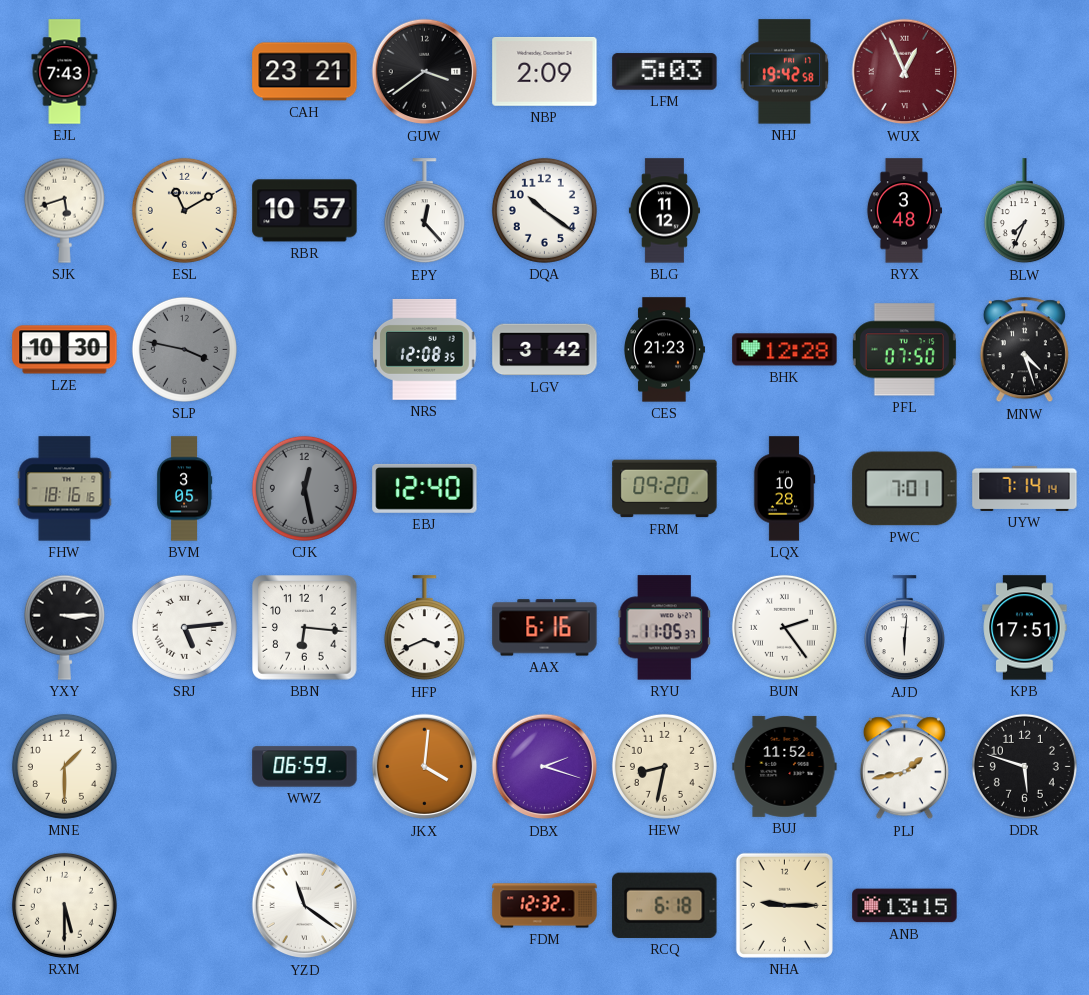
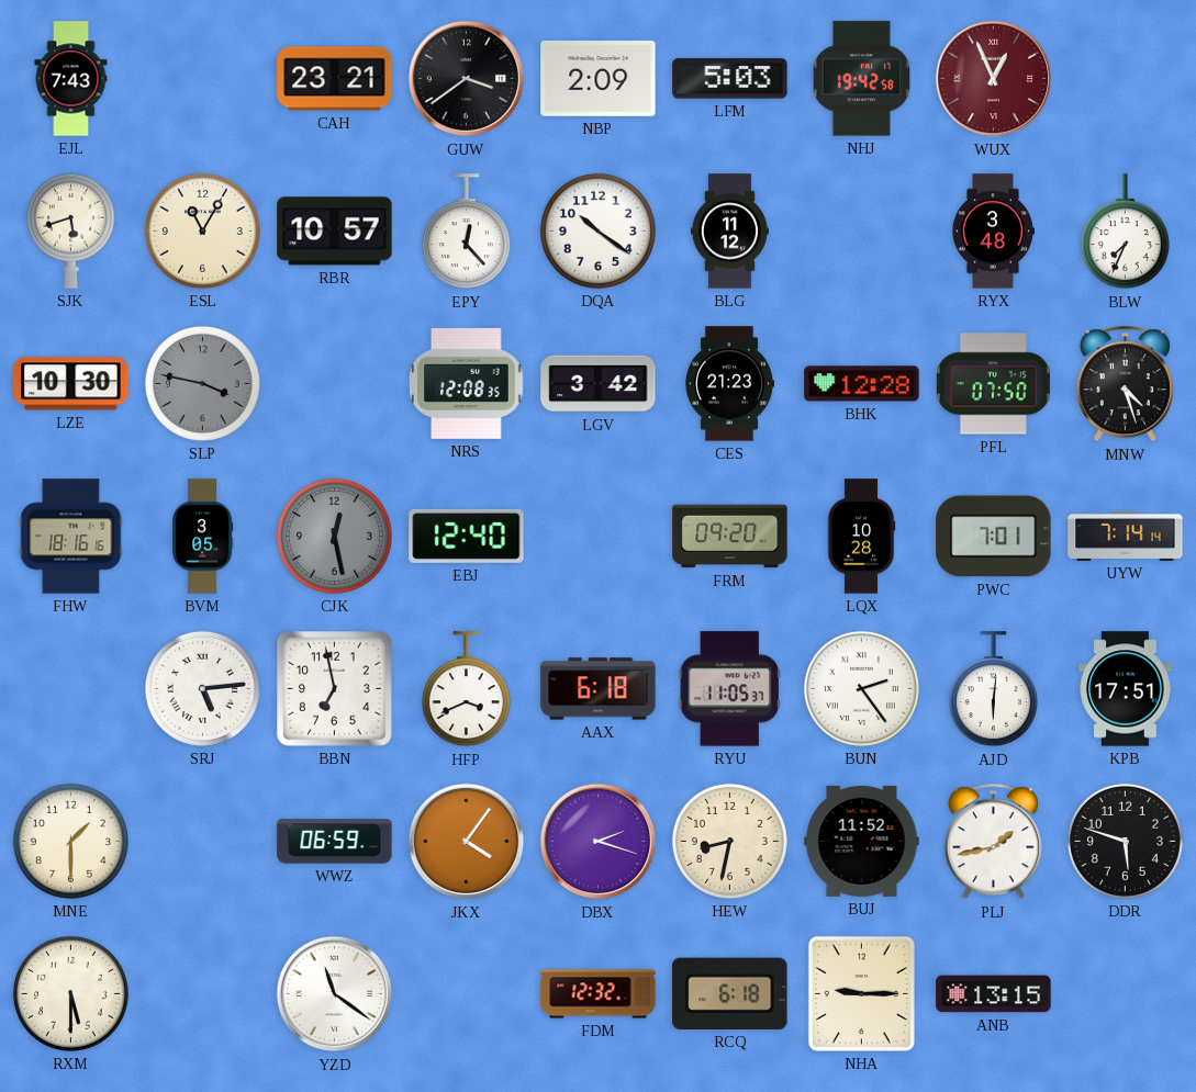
ESL: 11:10 -> 11:05 (202, 230)
YXY: 3:15 -> none (64, 627)
BBN: 6:16 -> 6:58 (335, 689)
AAX: 6:16 -> 6:18 (599, 689)
JKX: 4:01 -> 4:06 (467, 842)
